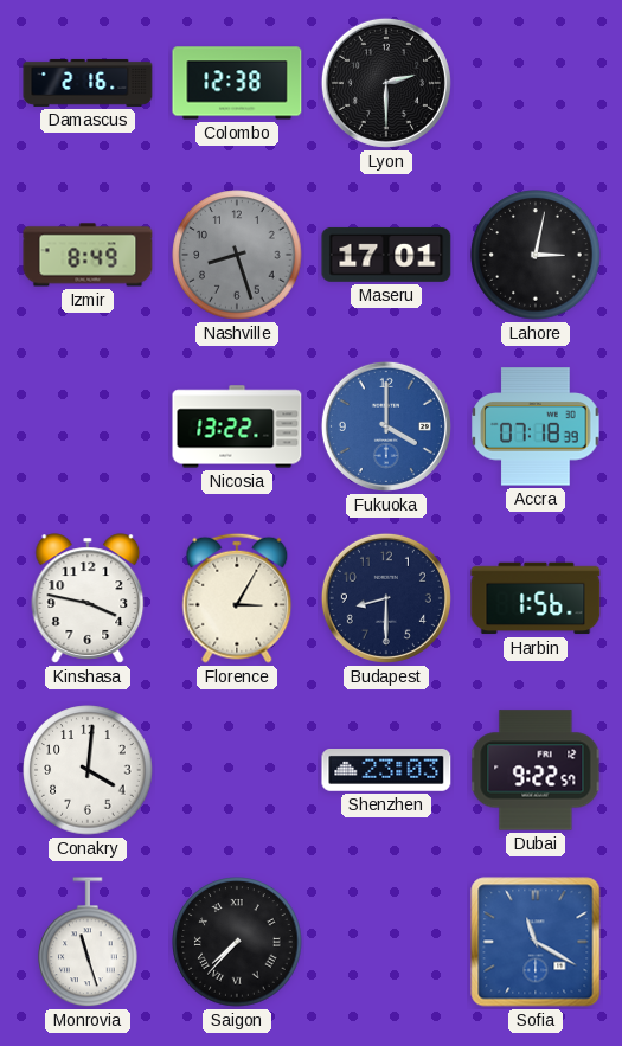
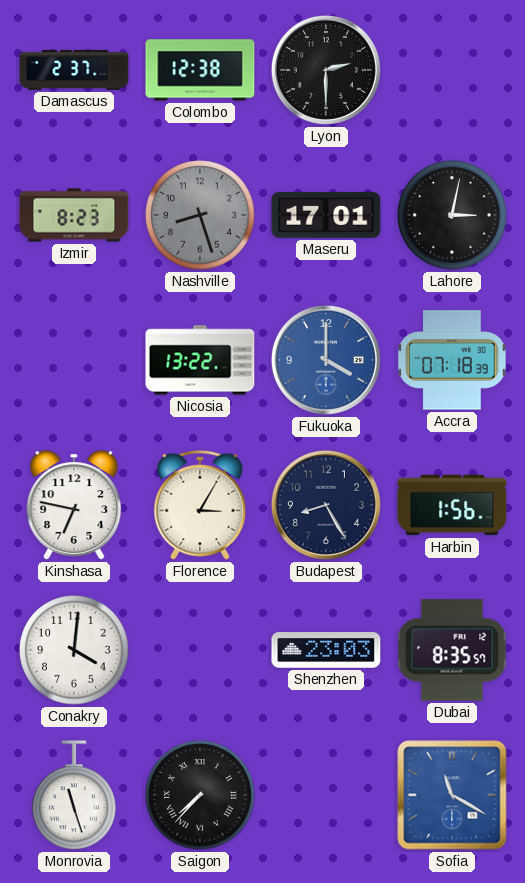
Damascus: 2:16 -> 2:37 (74, 70)
Izmir: 8:49 -> 8:23 (74, 215)
Kinshasa: 3:47 -> 6:47 (74, 505)
Budapest: 8:30 -> 8:25 (326, 505)
Dubai: 9:22 -> 8:35 (452, 650)
